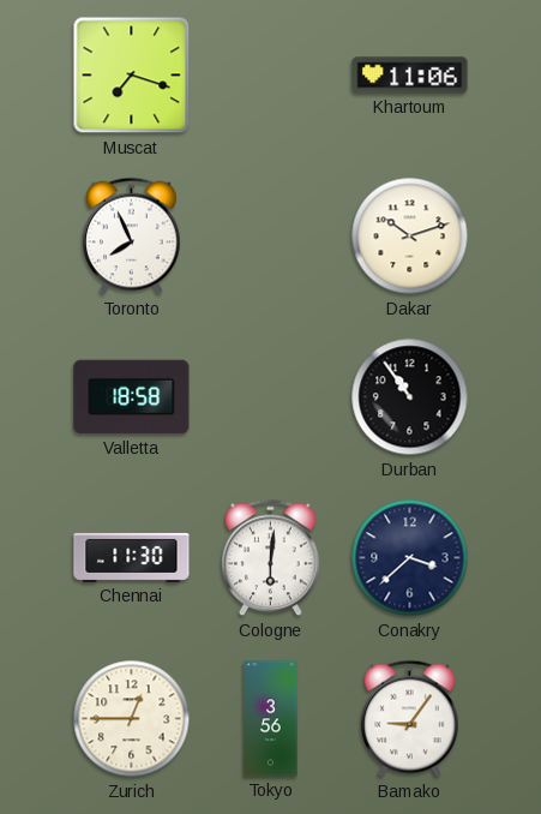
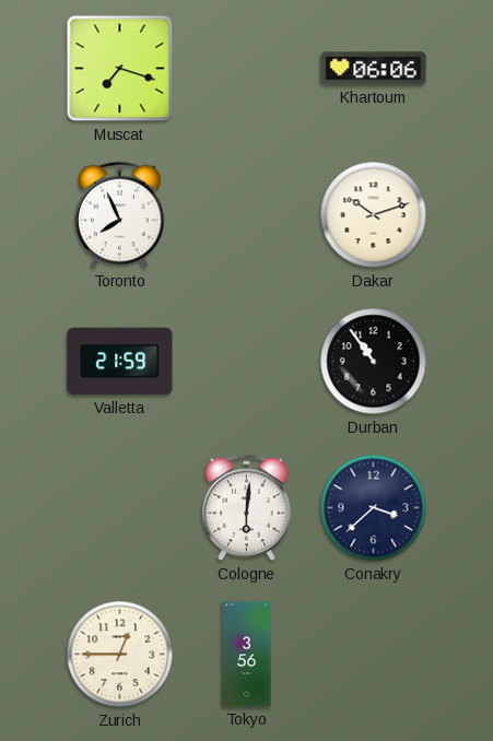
Khartoum: 11:06 -> 06:06 (374, 69)
Valletta: 18:58 -> 21:59 (120, 362)
Chennai: 11:30 -> none (132, 557)
Bamako: 9:06 -> none (410, 719)
